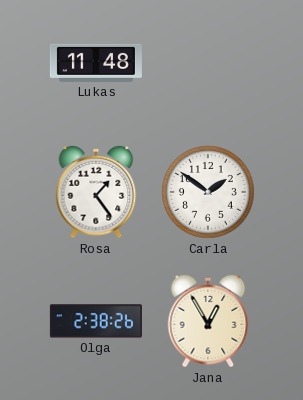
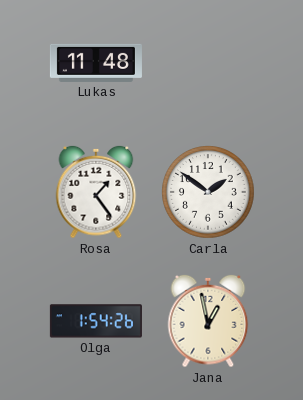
Olga: 2:38 -> 1:54 (96, 321)
Jana: 12:55 -> 12:58 (208, 321)
